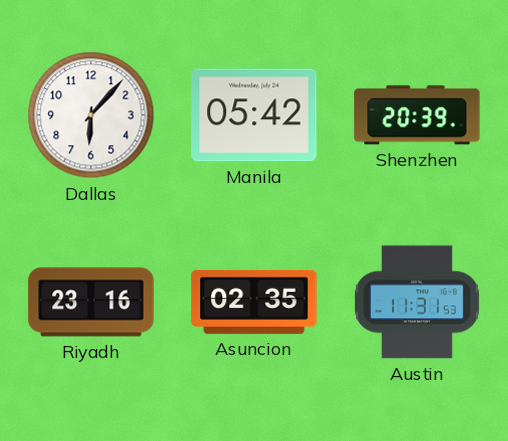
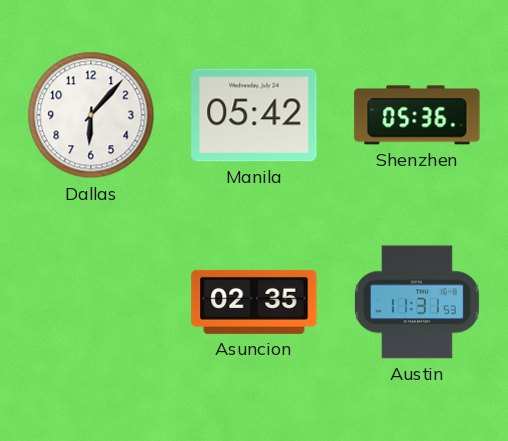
Shenzhen: 20:39 -> 05:36 (417, 115)
Riyadh: 23:16 -> none (91, 302)
